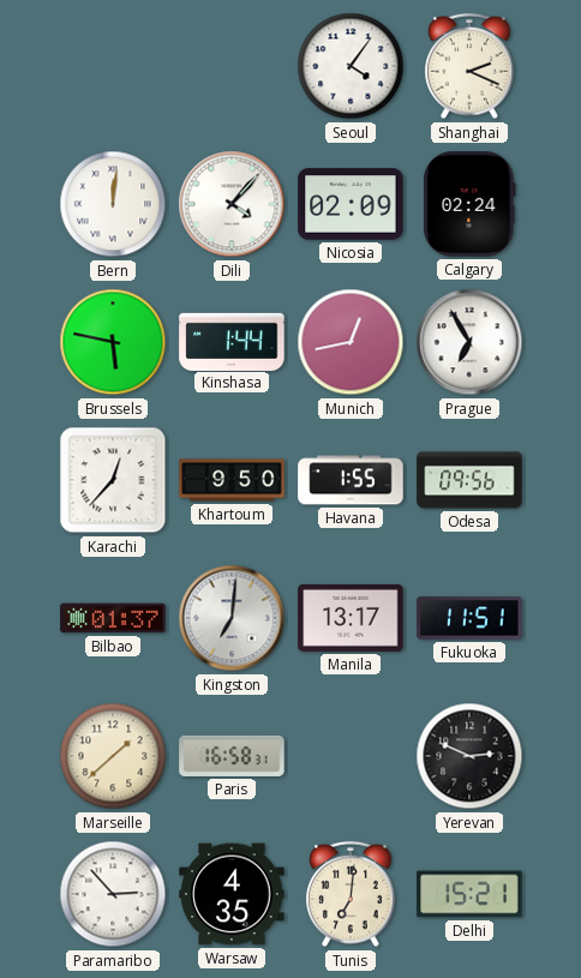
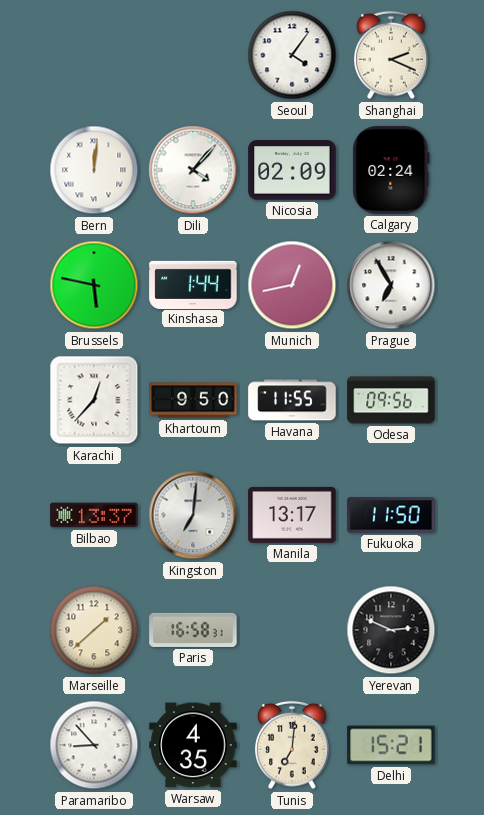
Havana: 1:55 -> 11:55 (292, 400)
Bilbao: 01:37 -> 13:37 (94, 515)
Fukuoka: 11:51 -> 11:50 (391, 515)
Paramaribo: 2:53 -> 8:53 (94, 745)
